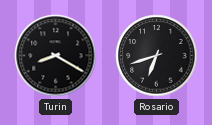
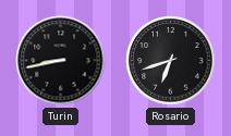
Turin: 8:20 -> 8:43 (61, 61)
